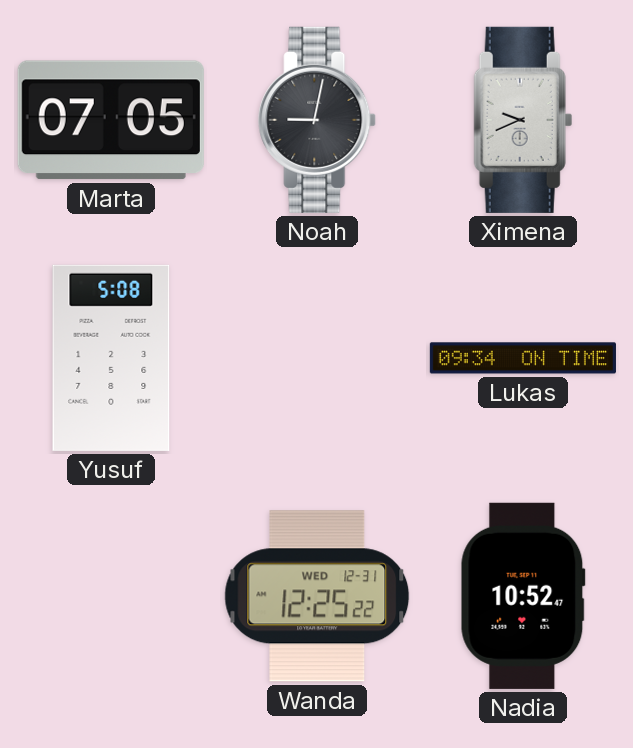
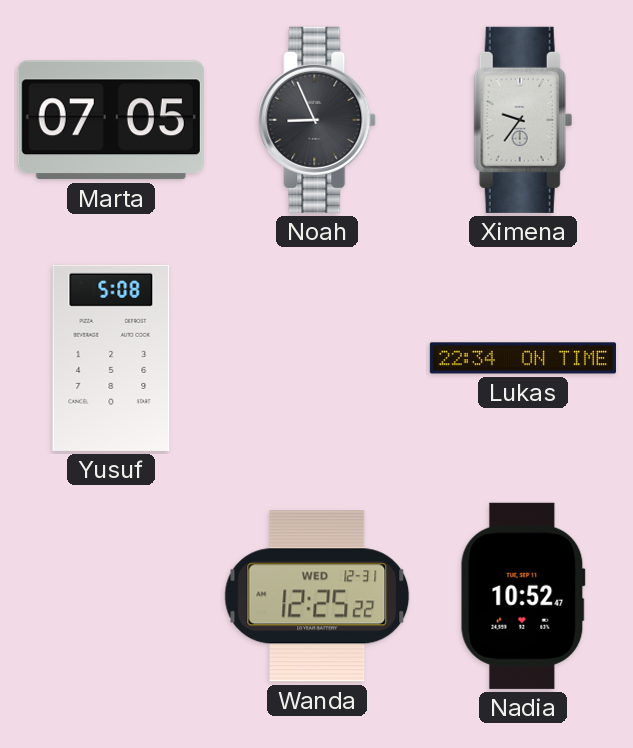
Noah: 9:02 -> 8:56 (318, 120)
Ximena: 9:41 -> 9:36 (523, 120)
Lukas: 09:34 -> 22:34 (523, 358)
